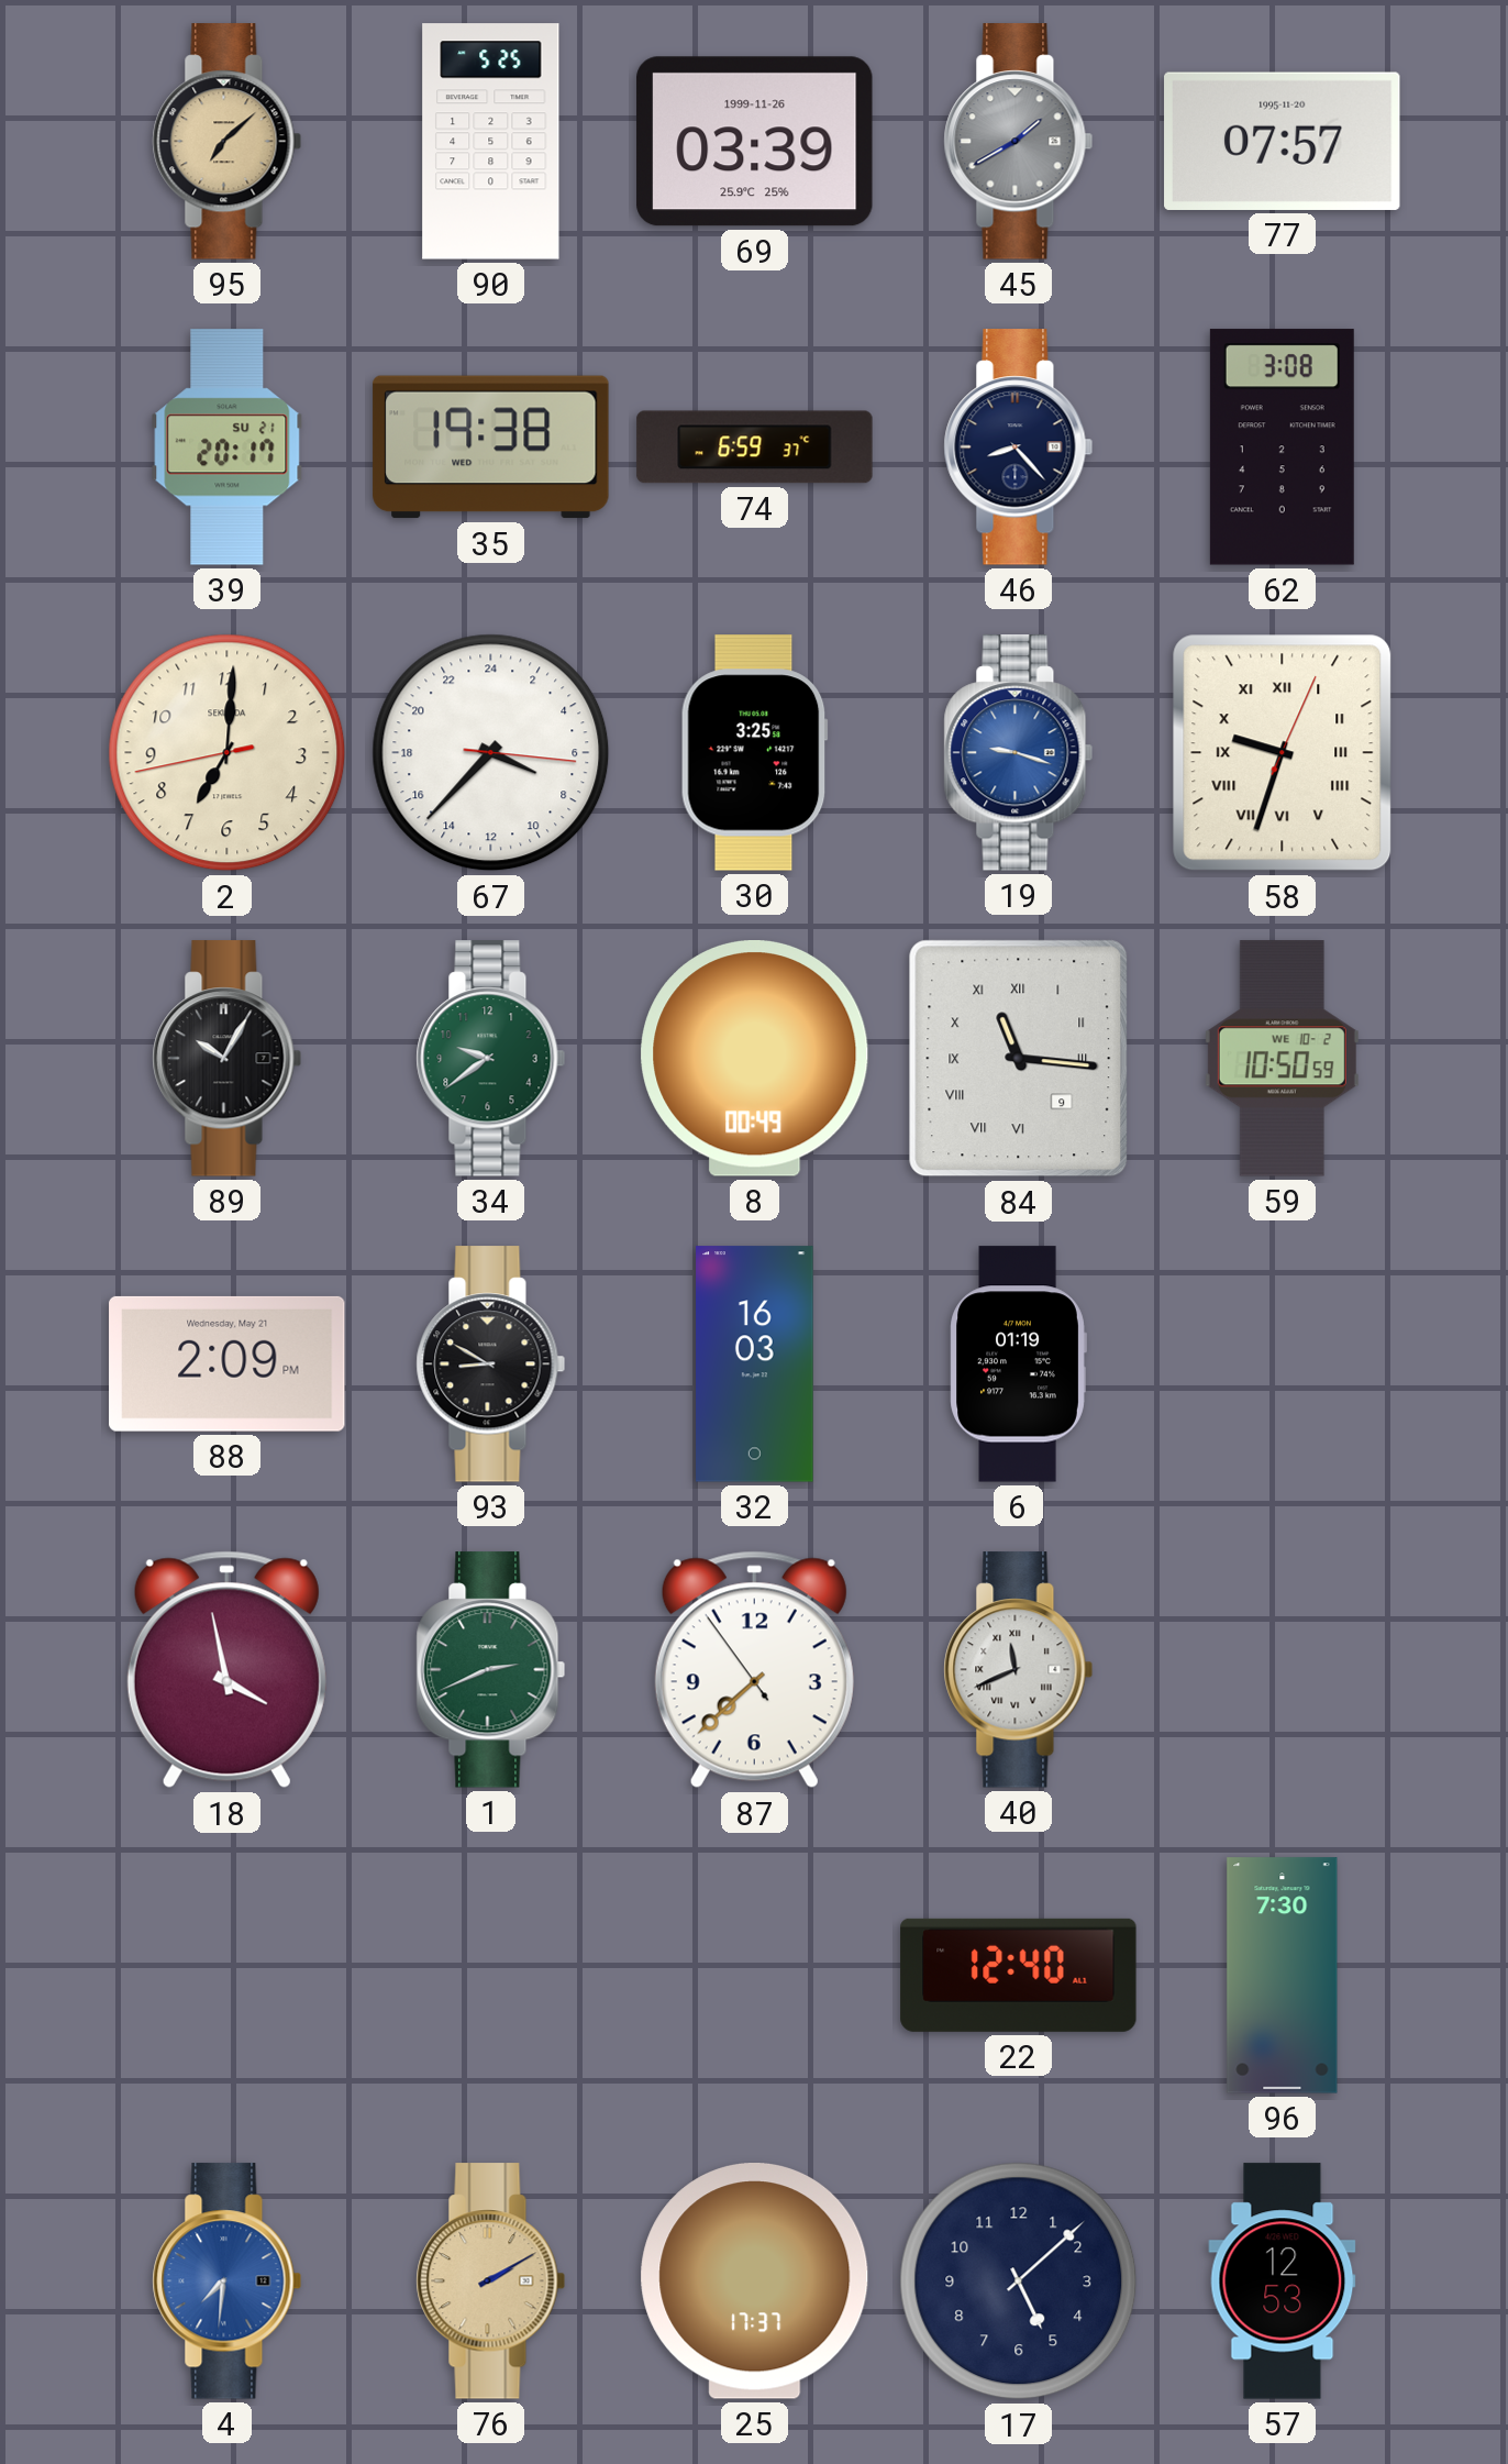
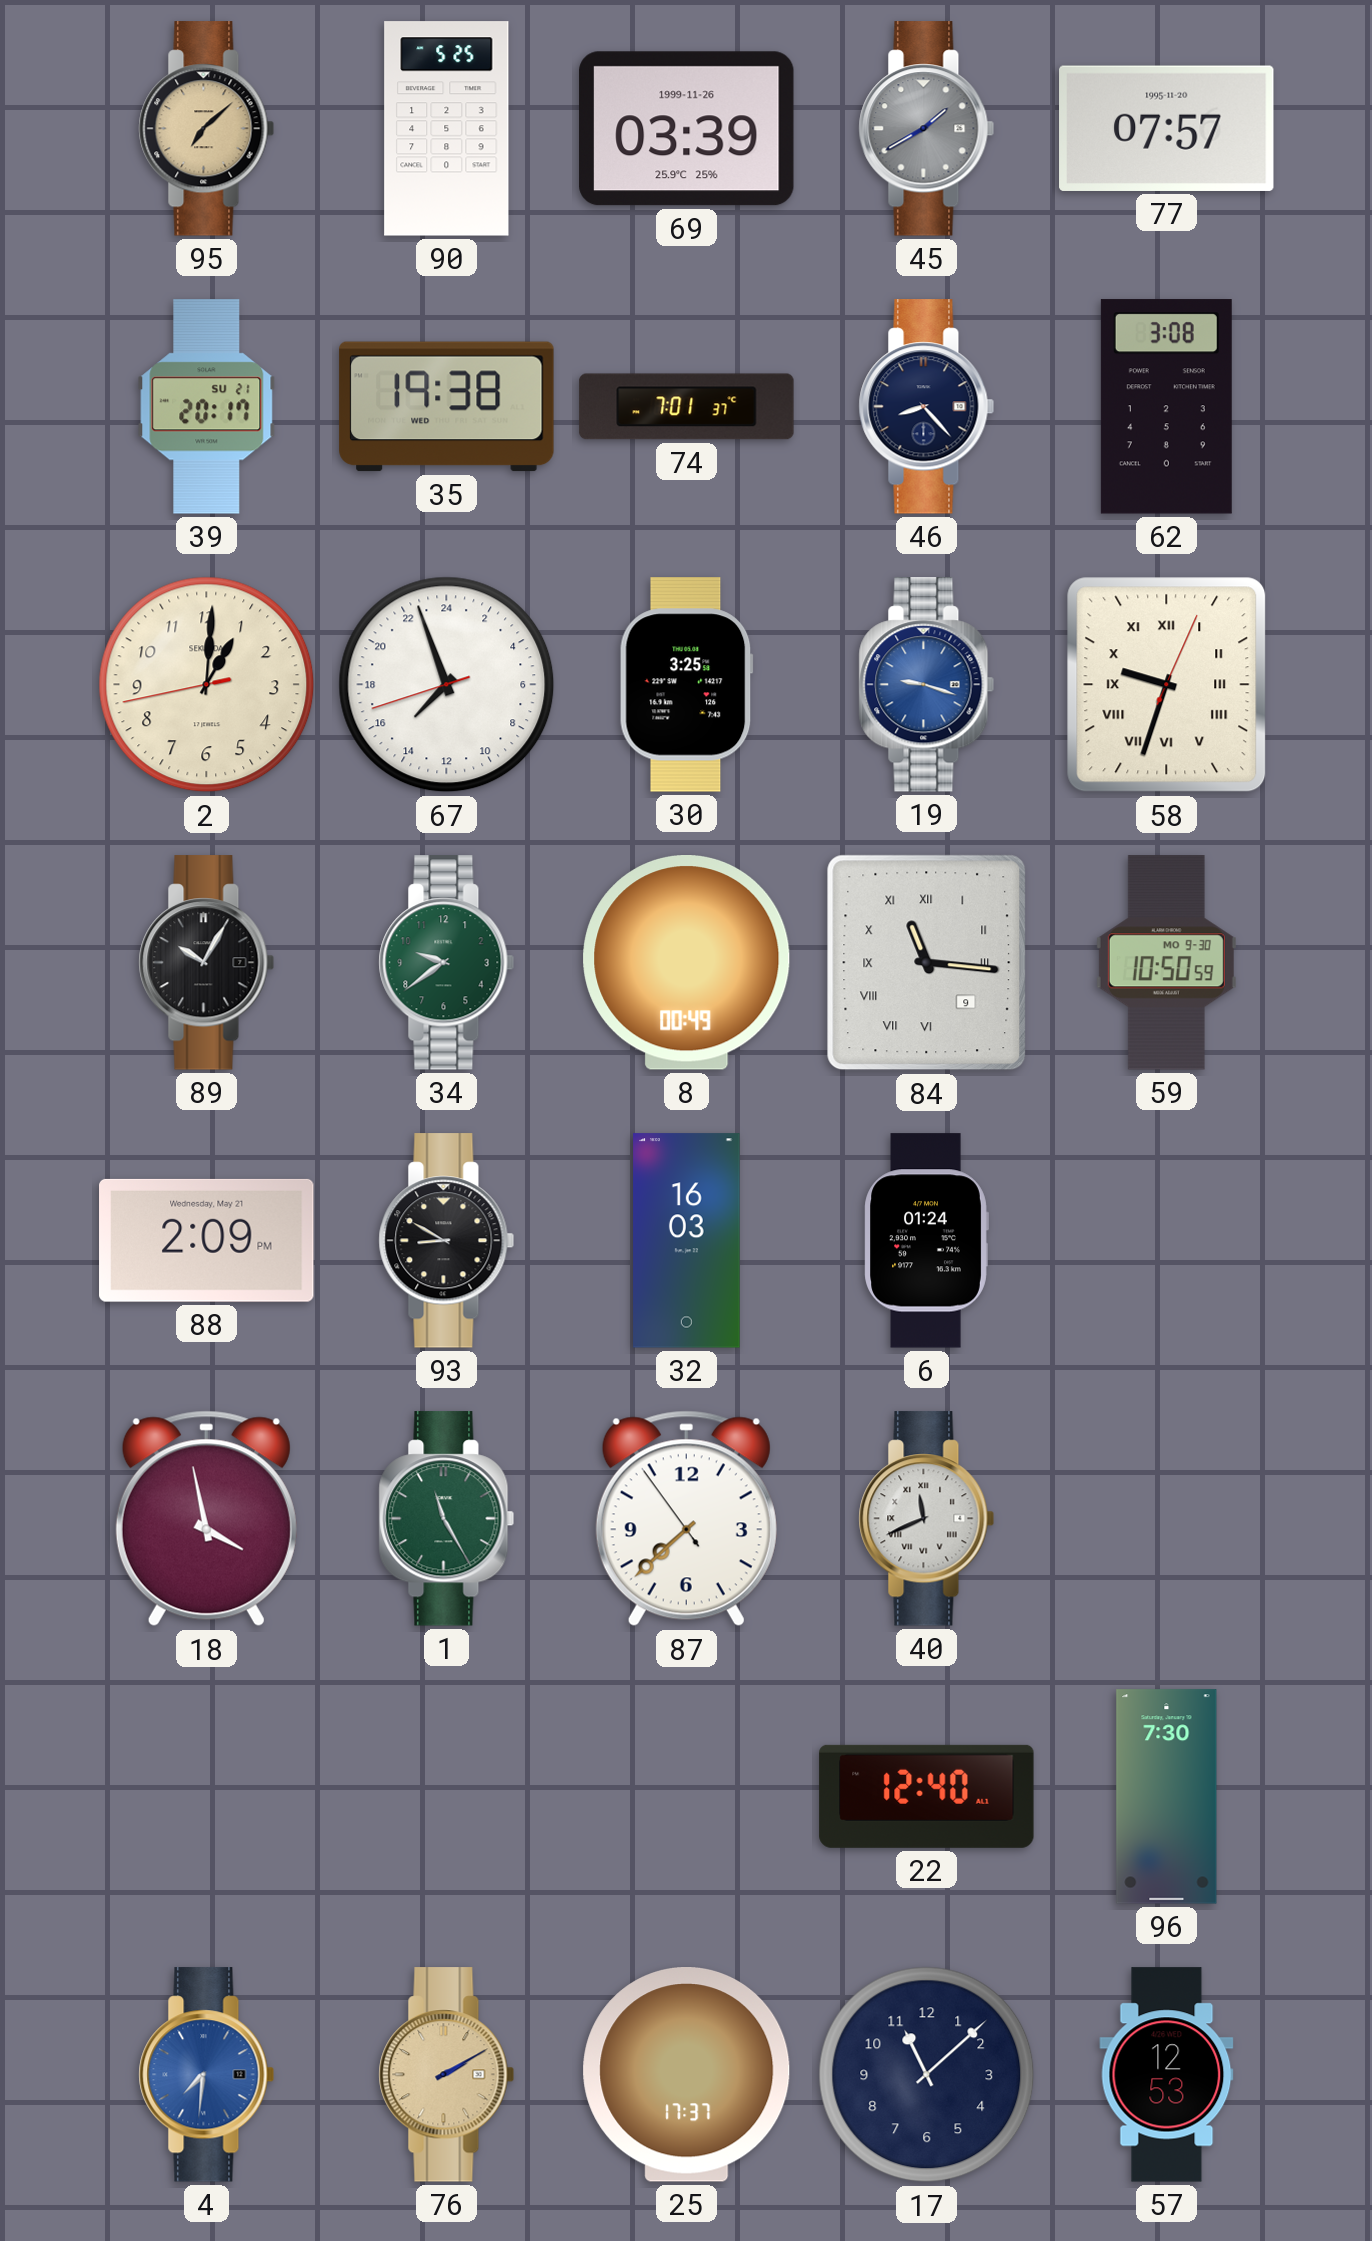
74: 6:59 -> 7:01 (687, 407)
2: 7:00 -> 1:00 (207, 685)
67: 7:37 -> 14:56 (447, 685)
59 date: WE 10-2 -> MO 9-30 (1166, 963)
6: 01:19 -> 01:24 (926, 1241)
1: 2:41 -> 11:25 (447, 1519)
17: 5:08 -> 11:08 (927, 2075)
